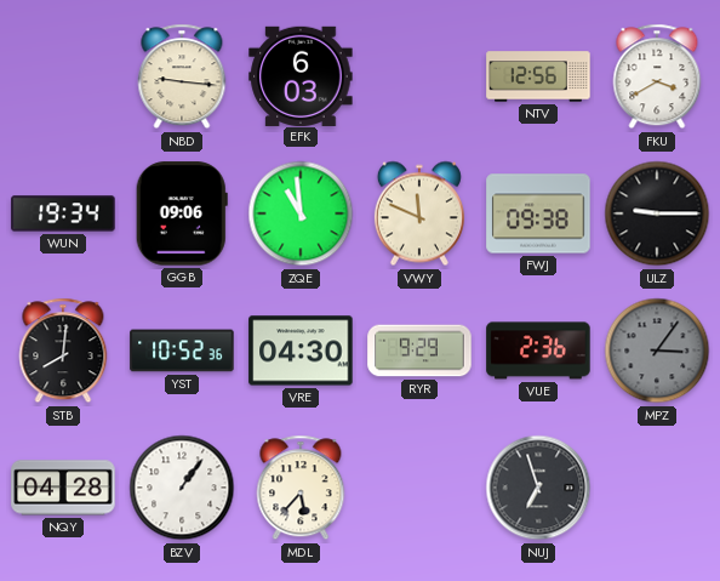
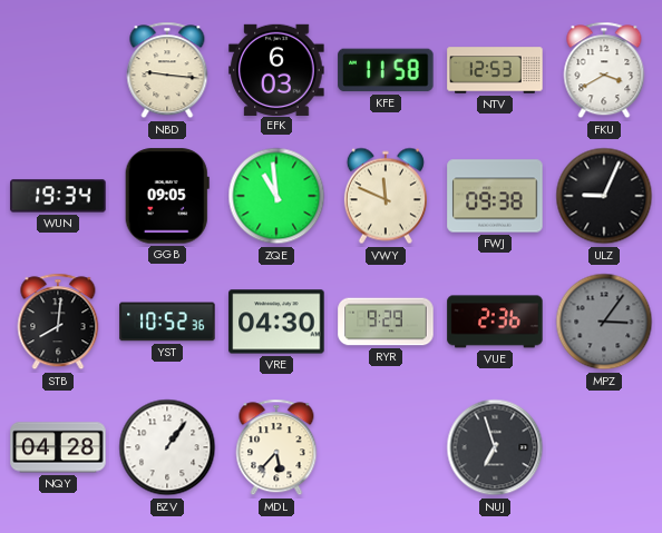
KFE: none -> 11:58 (386, 70)
NTV: 12:56 -> 12:53 (495, 70)
GGB: 09:06 -> 09:05 (167, 196)
ULZ: 9:15 -> 9:04 (604, 196)
